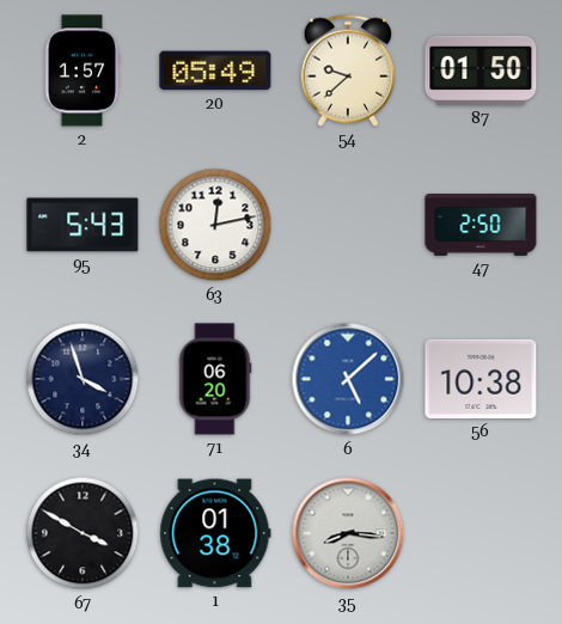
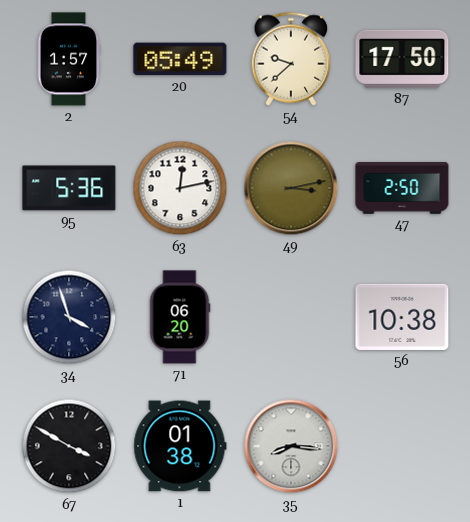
87: 01:50 -> 17:50 (402, 59)
95: 5:43 -> 5:36 (69, 188)
49: none -> 3:13 (291, 188)
6: 5:08 -> none (348, 379)
